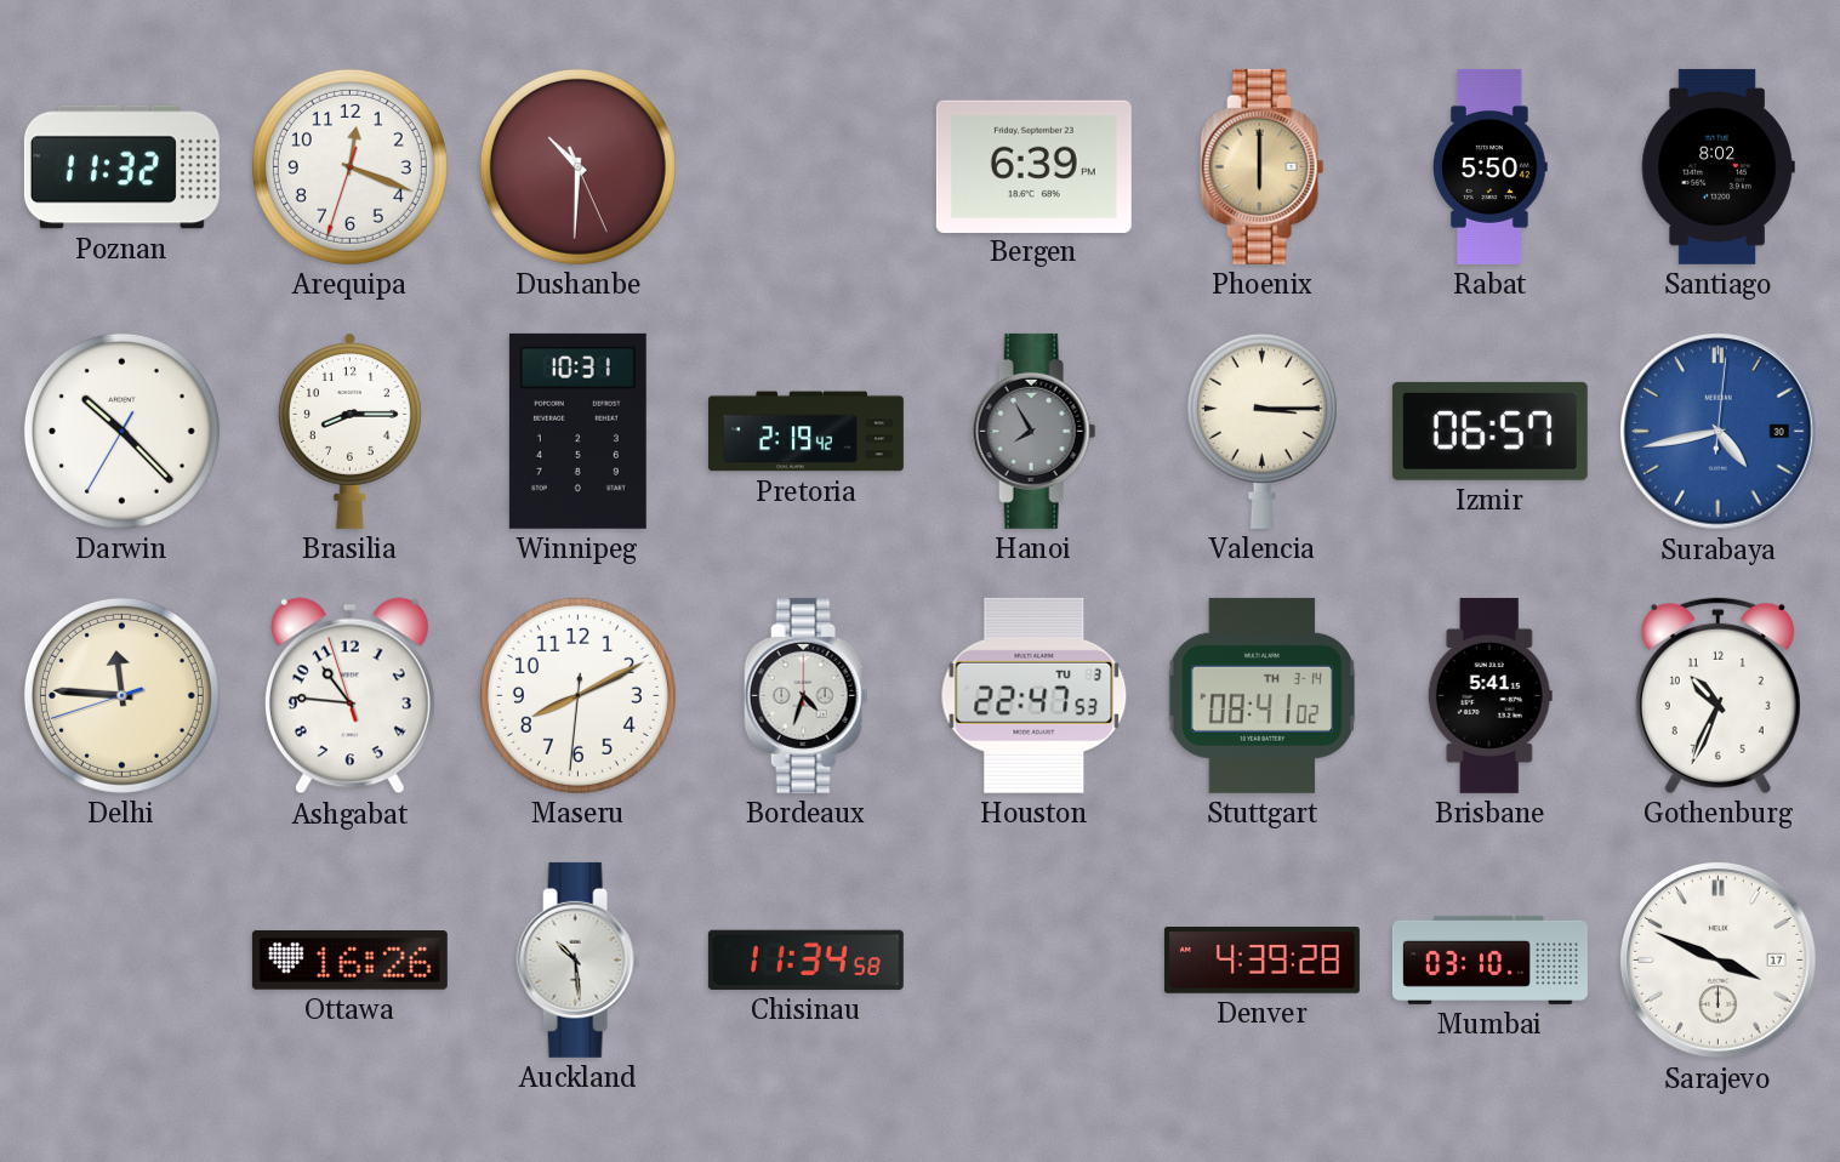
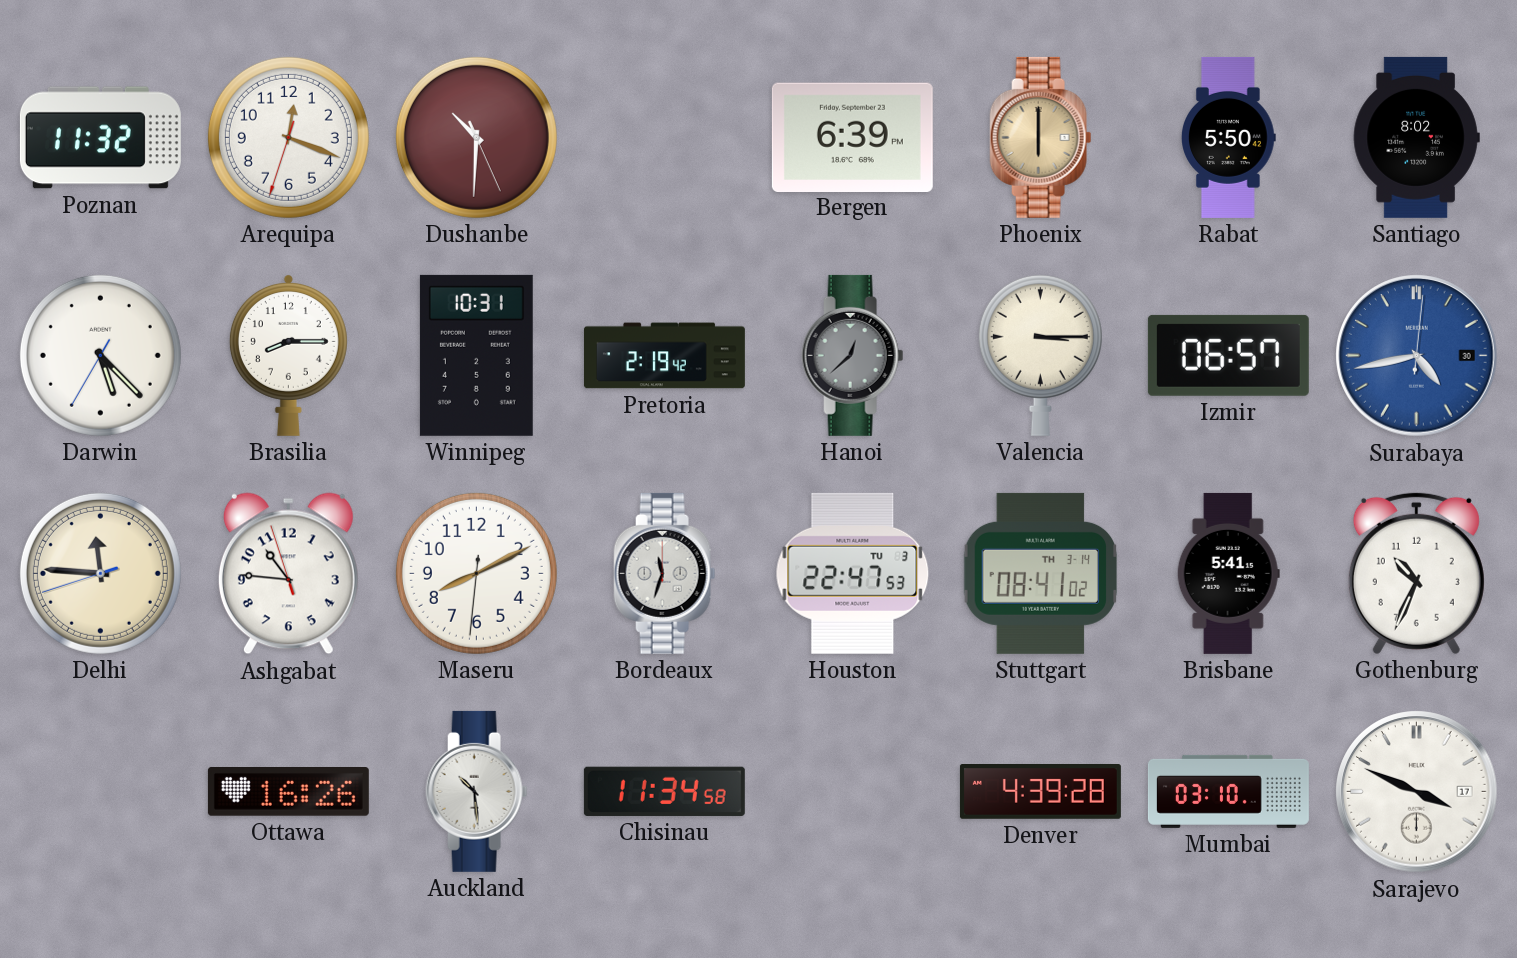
Darwin: 10:22 -> 5:22 (100, 355)
Hanoi: 7:55 -> 12:38 (853, 355)
Bordeaux: 4:33 -> 11:33 (665, 573)
